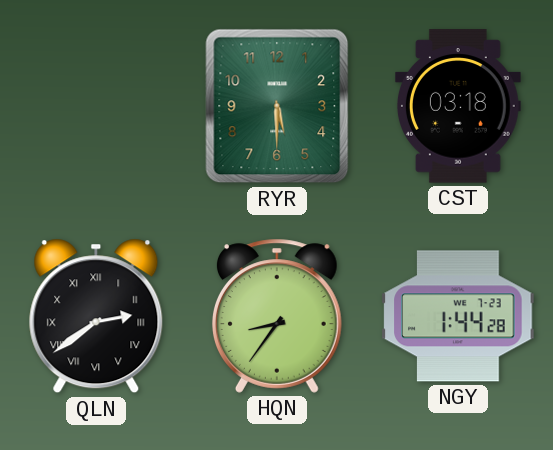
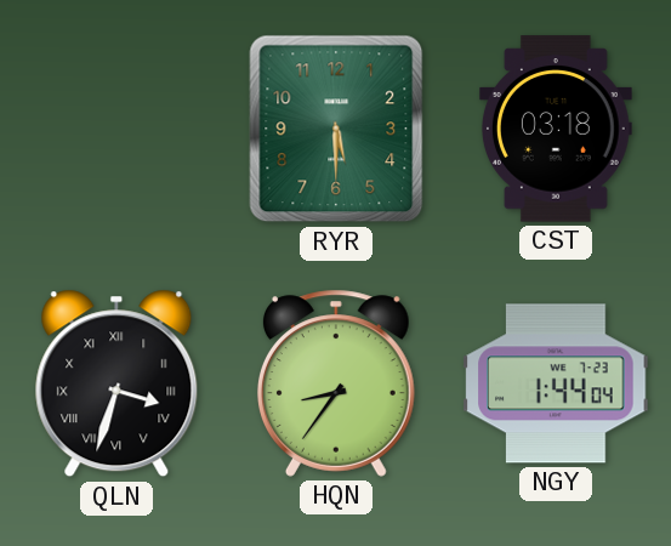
QLN: 2:39 -> 3:33 (116, 383)
NGY: 1:44:28 -> 1:44:04 (556, 383)
